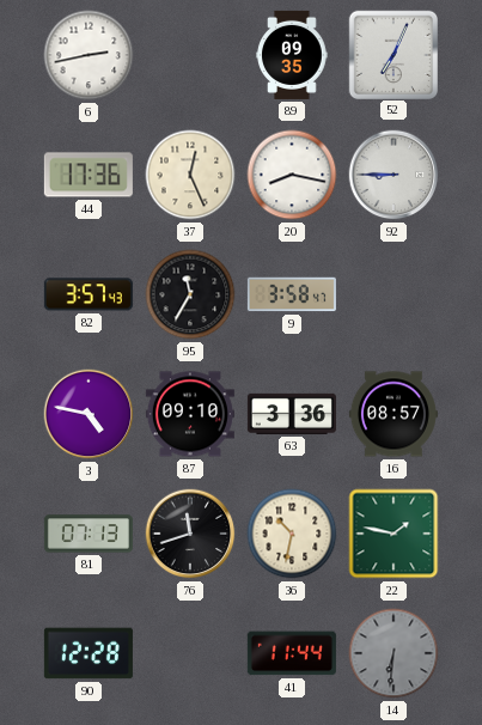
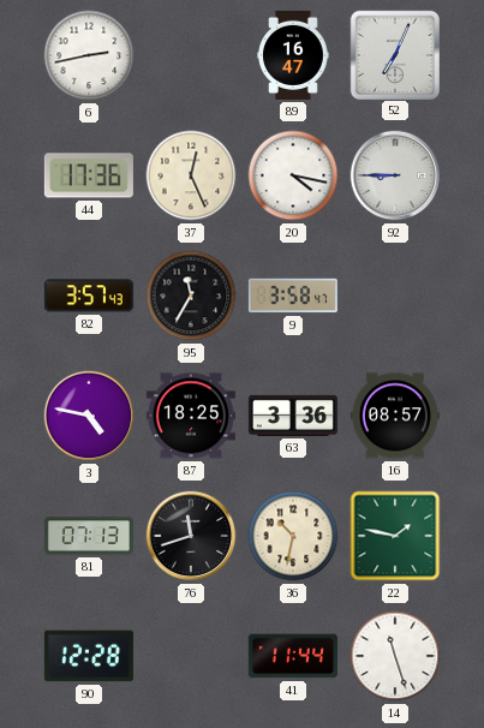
89: 09:35 -> 16:47 (293, 55)
20: 8:17 -> 4:17 (293, 175)
87: 09:10 -> 18:25 (191, 416)
14: 6:31 -> 11:27 (395, 656)
14 dial: grey -> white (395, 656)
